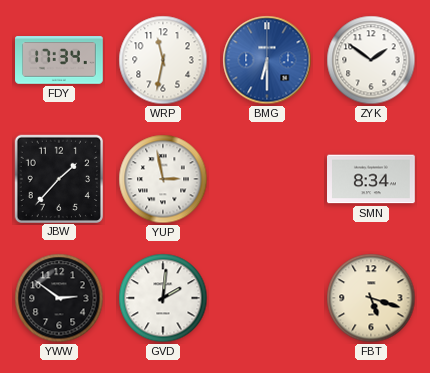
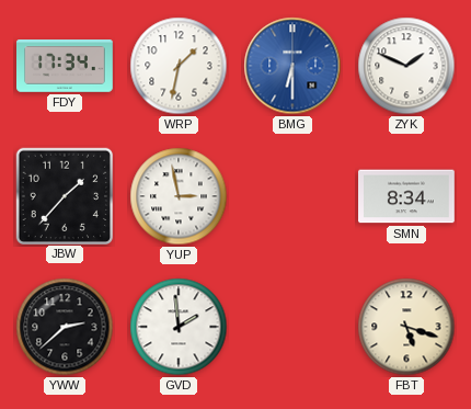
WRP: 11:32 -> 1:32 (179, 66)
ZYK: 1:51 -> 1:49 (406, 66)
YWW: 2:51 -> 2:38 (65, 327)
GVD: 2:01 -> 1:59 (179, 327)
